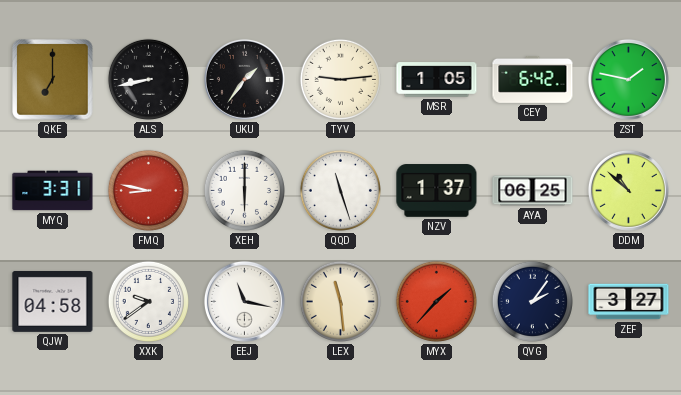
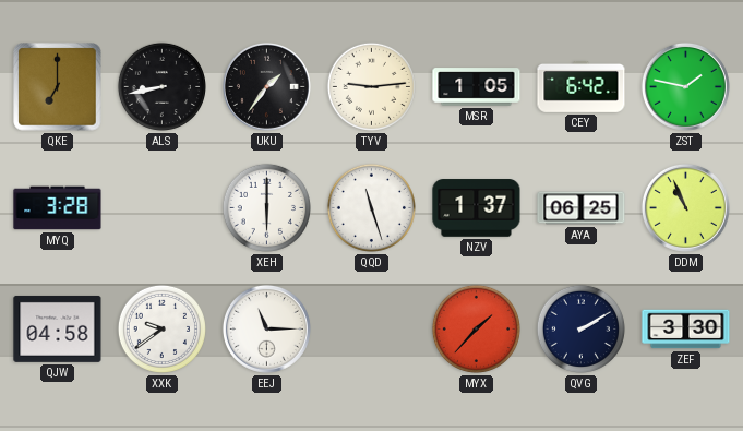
MYQ: 3:31 -> 3:28 (58, 208)
FMQ: 8:47 -> none (148, 190)
DDM: 10:52 -> 10:56 (685, 207)
EEJ: 11:17 -> 11:15 (266, 328)
LEX: 11:29 -> none (340, 301)
QVG: 2:06 -> 2:10 (580, 328)
ZEF: 3:27 -> 3:30 (686, 330)
